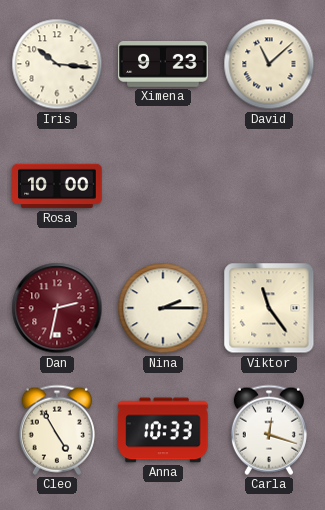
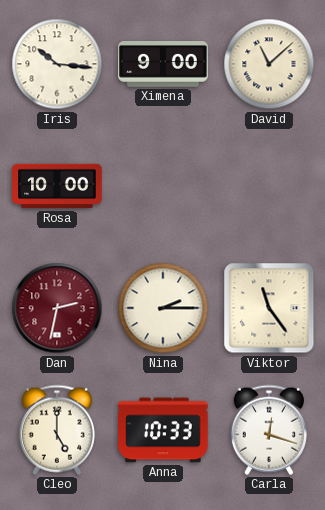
Ximena: 9:23 -> 9:00 (163, 65)
Cleo: 4:55 -> 5:00 (57, 430)
